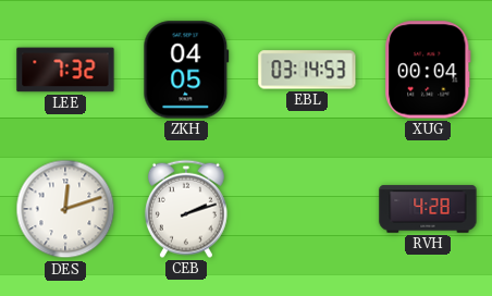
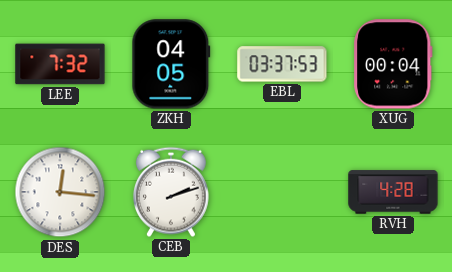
EBL: 03:14 -> 03:37 (282, 64)
DES: 12:12 -> 12:16 (60, 192)
